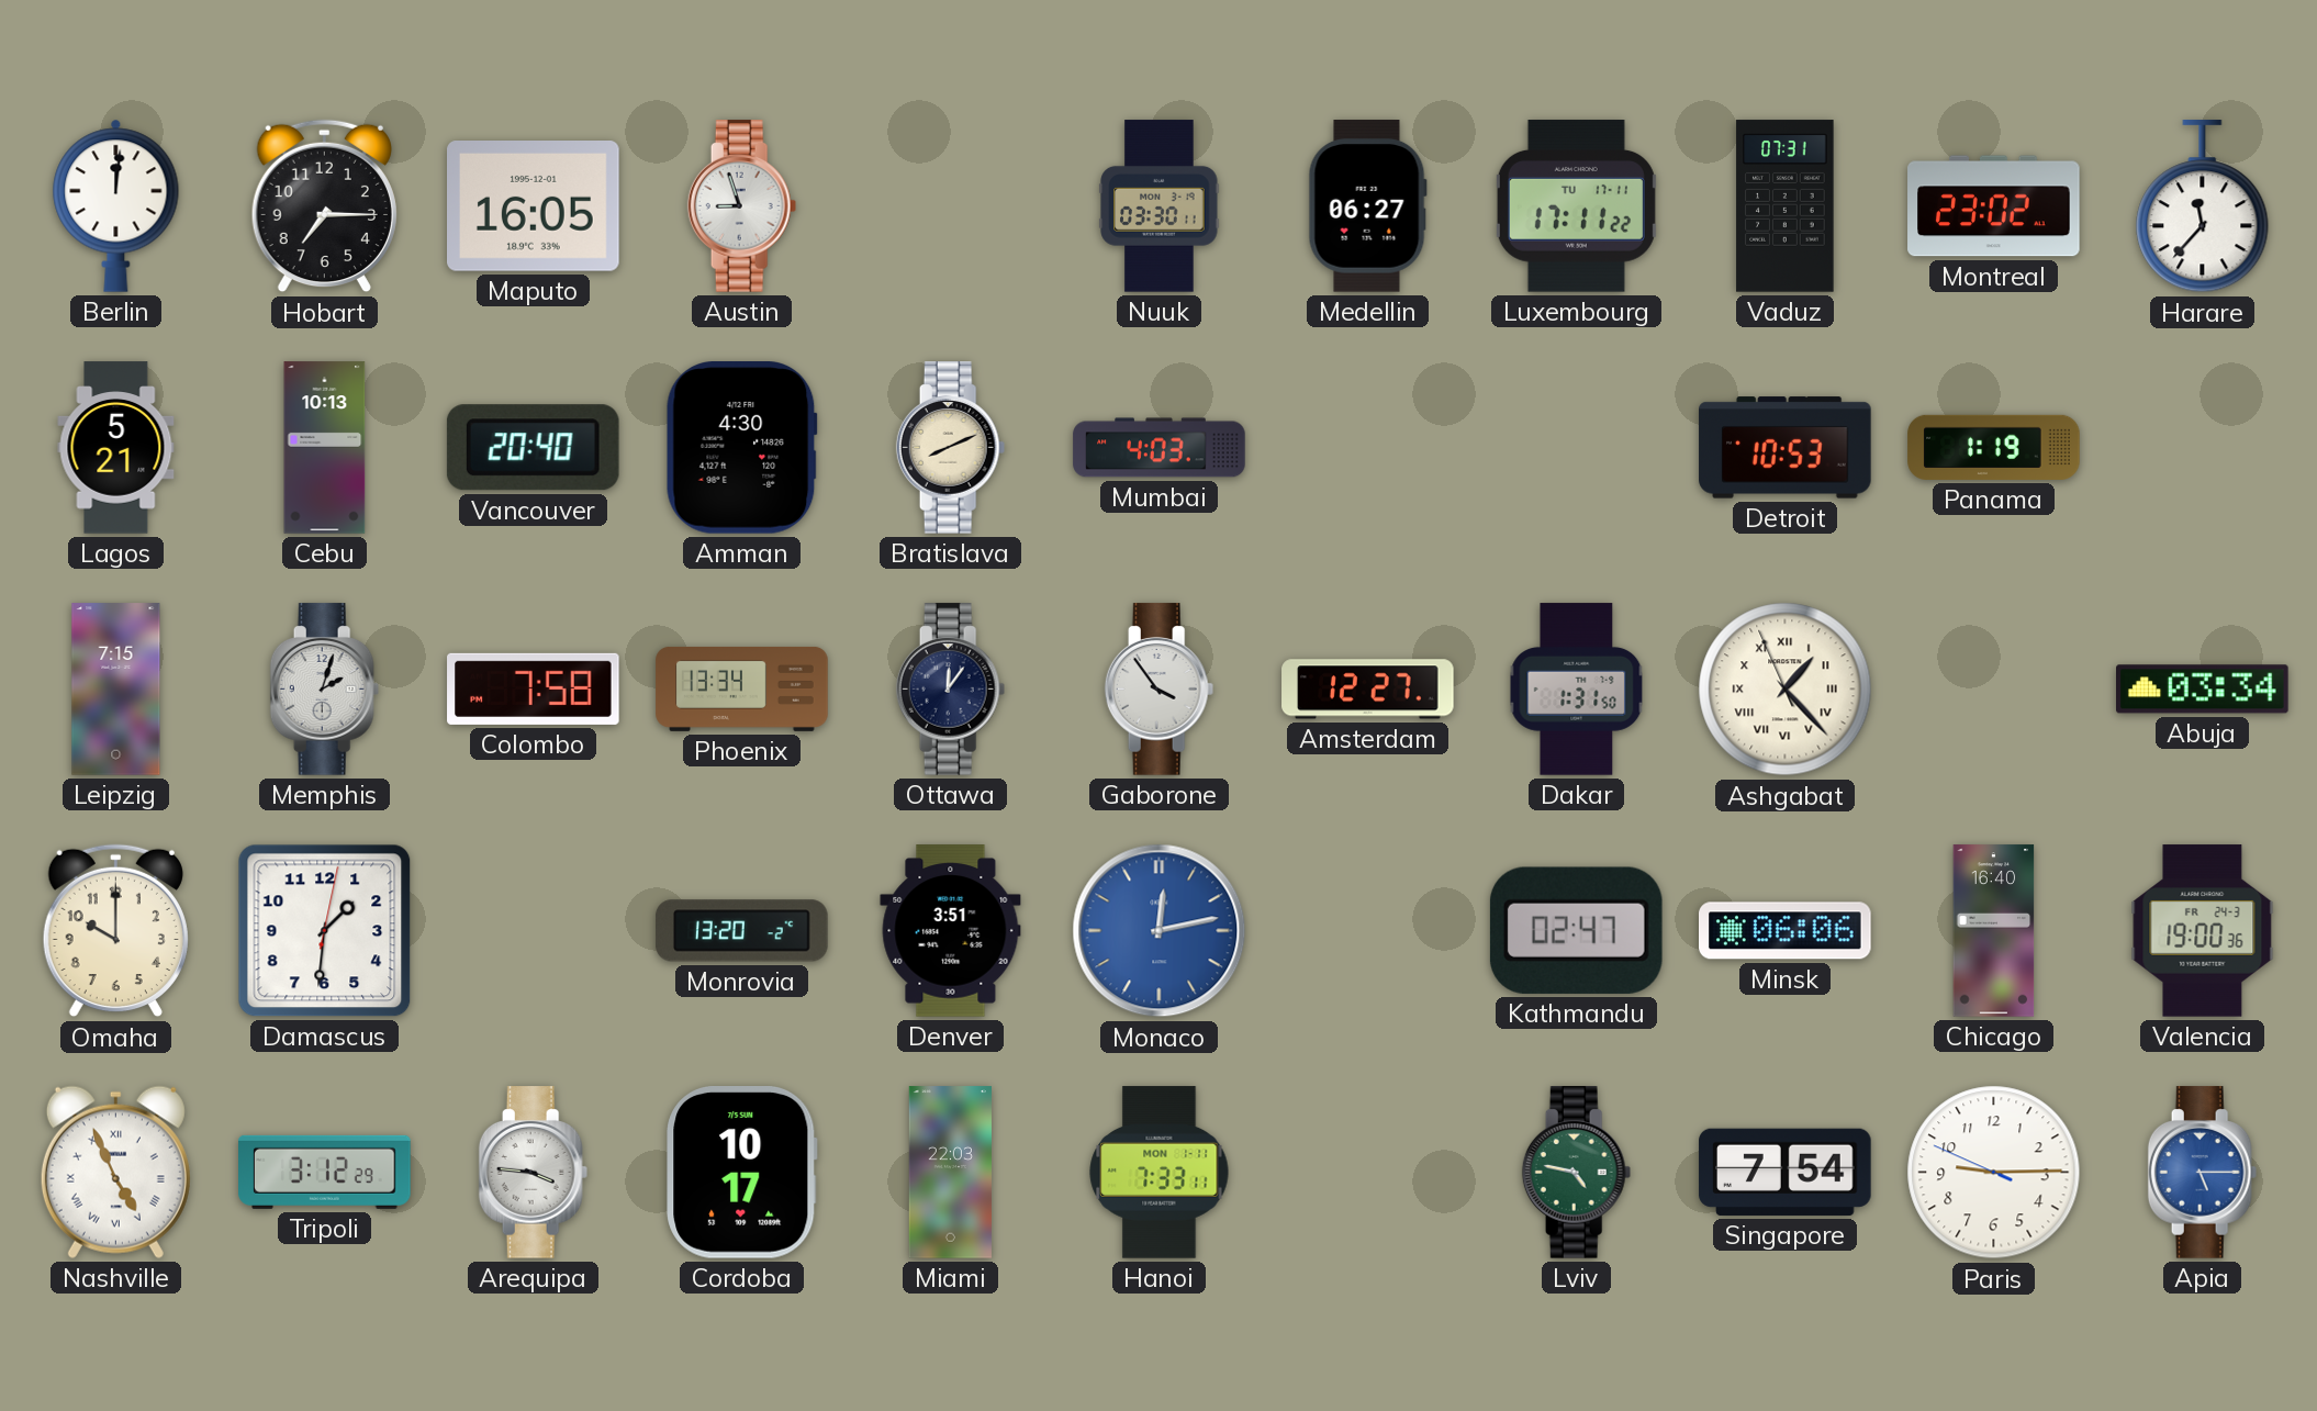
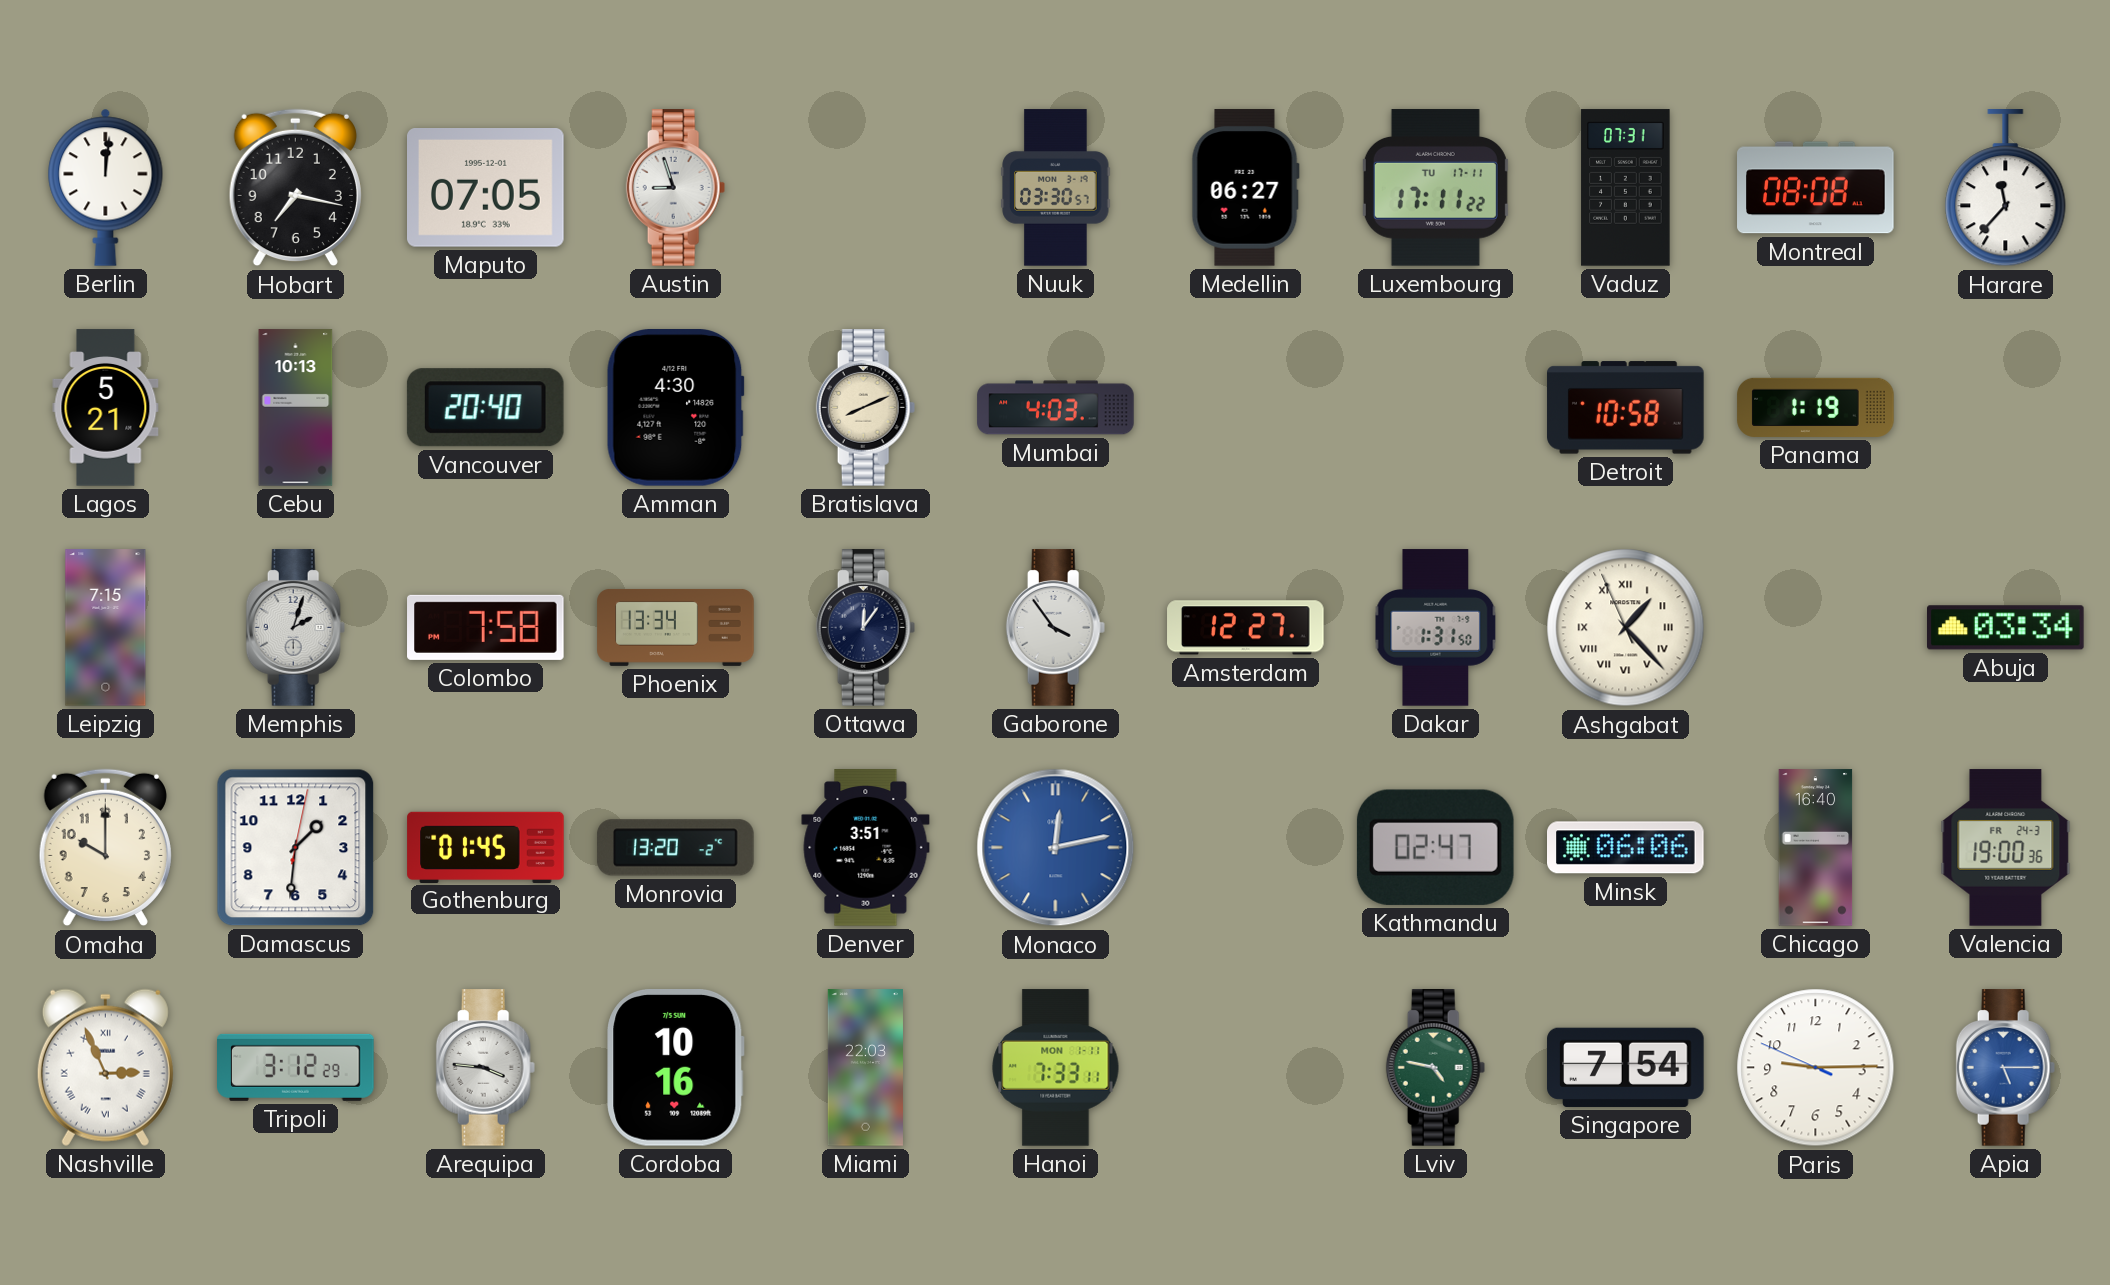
Hobart: 7:15 -> 7:17 (295, 188)
Maputo: 16:05 -> 07:05 (486, 188)
Nuuk: 03:30:11 -> 03:30:57 (1056, 188)
Montreal: 23:02 -> 08:08 (1816, 188)
Detroit: 10:53 -> 10:58 (1626, 408)
Gothenburg: none -> 01:45 (486, 847)
Nashville: 4:56 -> 2:56 (105, 1067)
Cordoba: 10:17 -> 10:16 (676, 1068)
